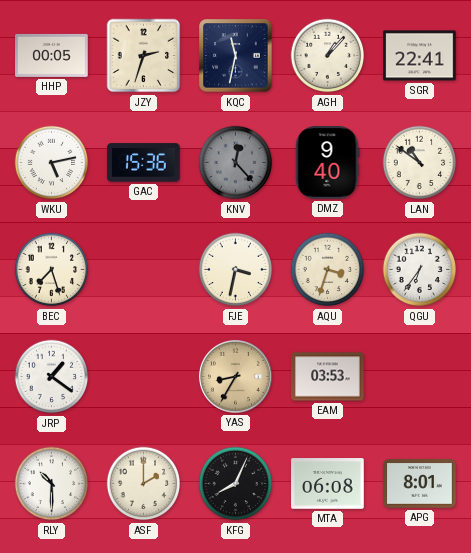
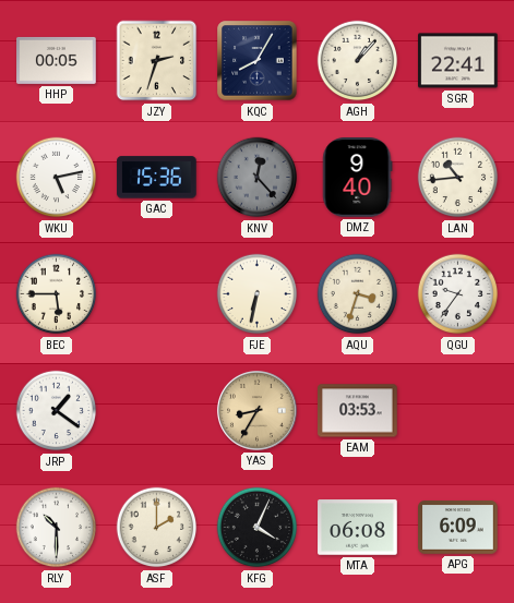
KQC: 11:32 -> 8:05 (258, 61)
LAN: 10:51 -> 10:44 (458, 178)
BEC: 7:27 -> 5:45 (57, 294)
FJE: 3:32 -> 6:32 (258, 294)
QGU: 6:36 -> 9:36 (458, 294)
KFG: 8:04 -> 4:04 (258, 528)
APG: 8:01 -> 6:09 (458, 528)
